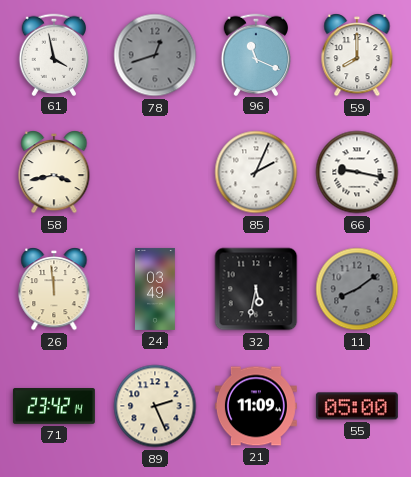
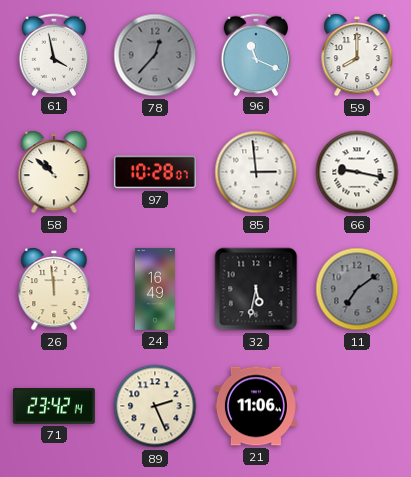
78: 12:42 -> 12:37 (155, 55)
58: 3:43 -> 10:52 (54, 172)
97: none -> 10:28 (155, 172)
85: 2:04 -> 2:59 (256, 172)
24: 03:49 -> 16:49 (155, 289)
11: 8:09 -> 7:09 (357, 289)
21: 11:09 -> 11:06 (256, 406)
55: 05:00 -> none (357, 406)
